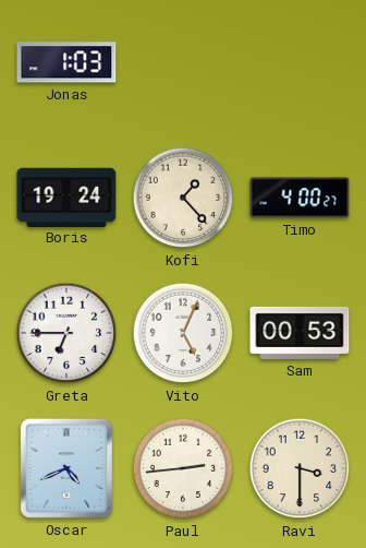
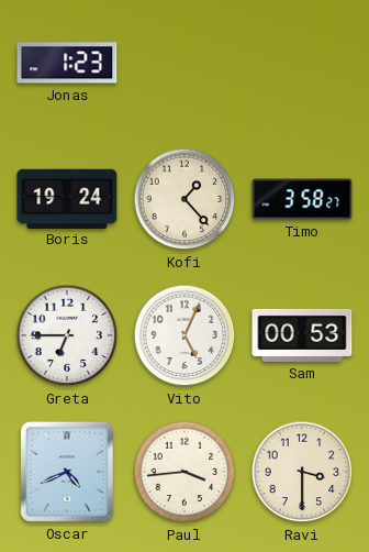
Jonas: 1:03 -> 1:23 (67, 63)
Timo: 4:00 -> 3:58 (302, 199)
Paul: 2:44 -> 3:44 (185, 472)
